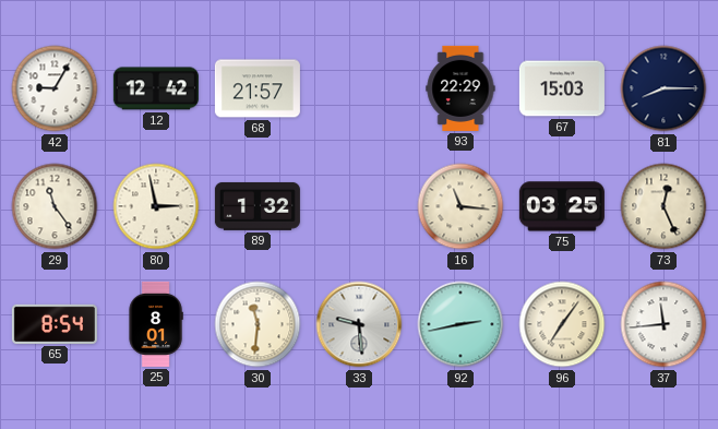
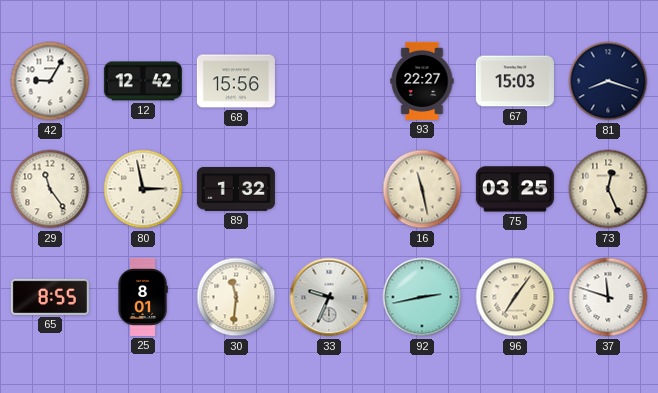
68: 21:57 -> 15:56 (236, 81)
93: 22:29 -> 22:27 (422, 81)
81: 8:15 -> 8:18 (608, 81)
16: 11:16 -> 11:28 (422, 189)
65: 8:54 -> 8:55 (50, 297)
33: 9:29 -> 9:34 (329, 297)
37: 11:44 -> 11:48 (608, 297)
